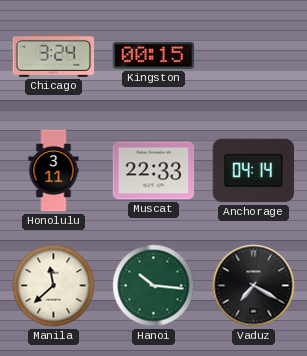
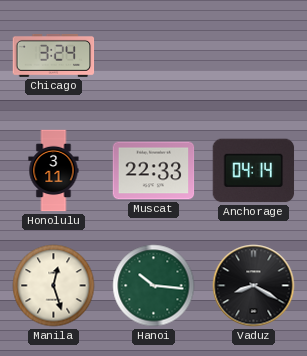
Kingston: 00:15 -> none (154, 55)
Manila: 11:38 -> 12:27 (54, 286)
Vaduz: 7:20 -> 8:20 (254, 286)
